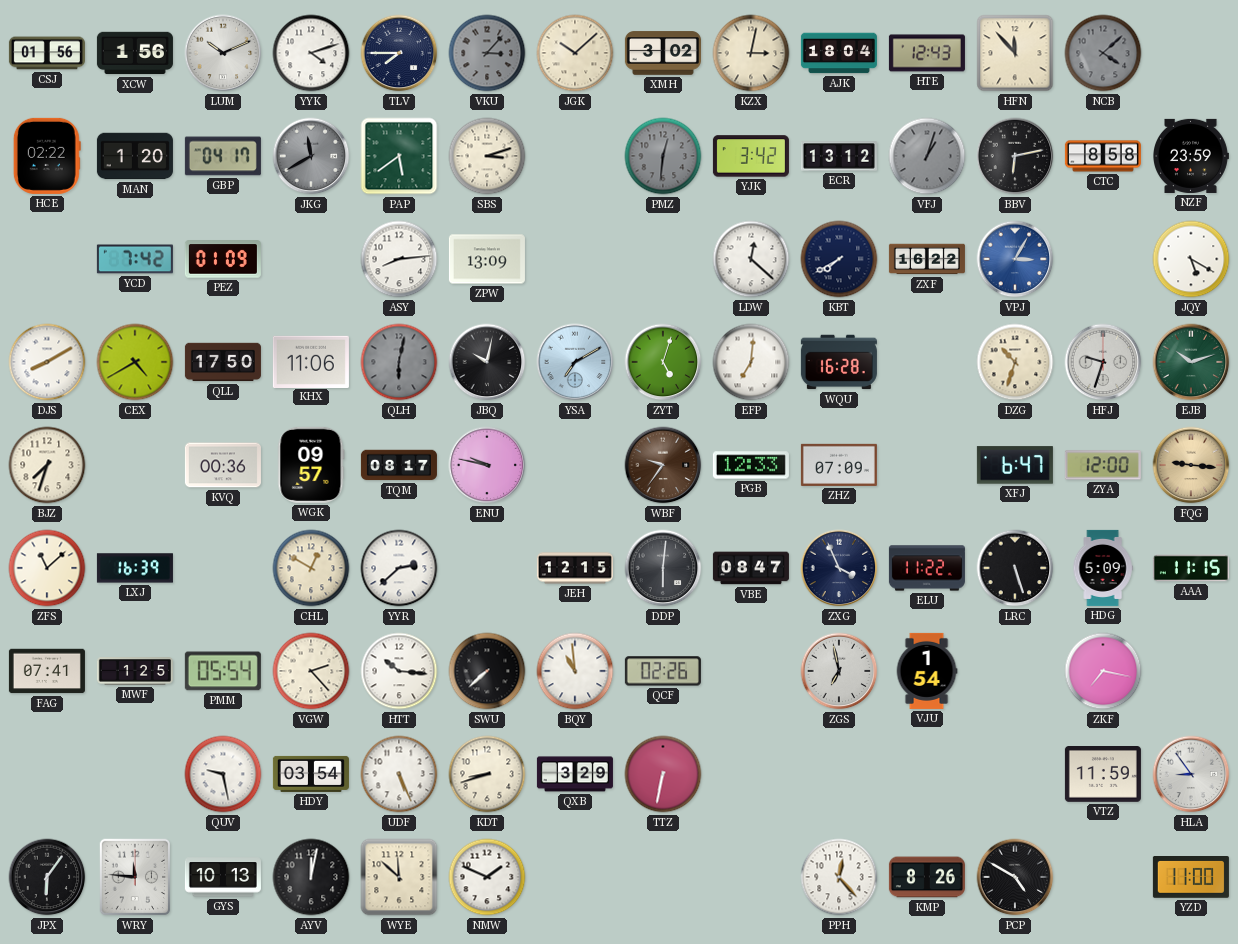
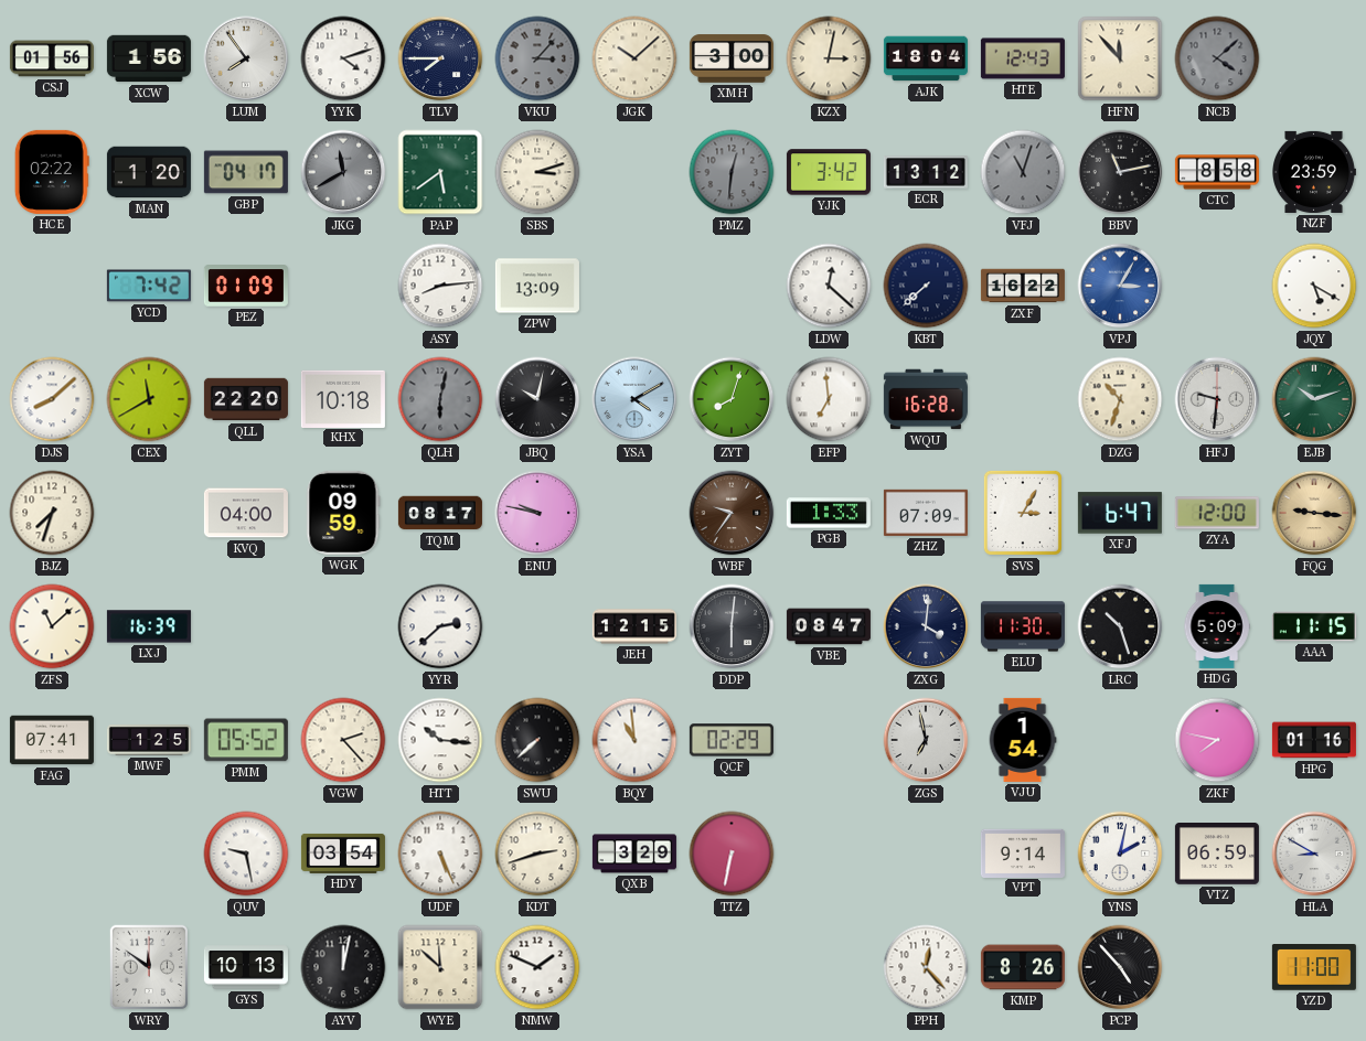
LUM: 10:11 -> 7:54 (246, 58)
XMH: 3:02 -> 3:00 (732, 58)
VFJ: 1:03 -> 11:03 (1023, 172)
BBV: 6:13 -> 11:13 (1120, 172)
KBT: 7:40 -> 7:38 (926, 286)
DJS: 8:10 -> 8:08 (52, 399)
CEX: 4:40 -> 11:40 (149, 399)
QLL: 17:50 -> 22:20 (246, 399)
KHX: 11:06 -> 10:18 (343, 398)
YSA: 7:10 -> 4:10 (634, 399)
ZYT: 5:03 -> 8:03 (732, 399)
EFP: 7:01 -> 6:59 (829, 399)
HFJ: 9:33 -> 9:31 (1217, 399)
KVQ: 00:36 -> 04:00 (246, 513)
WGK: 09:57 -> 09:59 (343, 513)
PGB: 12:33 -> 1:33 (829, 513)
SVS: none -> 3:05 (1023, 513)
CHL: 12:50 -> none (311, 568)
ZXG: 3:56 -> 4:01 (926, 626)
ELU: 11:22 -> 11:30 (1023, 626)
LRC: 5:27 -> 10:27 (1120, 626)
PMM: 05:54 -> 05:52 (246, 740)
QCF: 02:26 -> 02:29 (732, 740)
ZKF: 7:17 -> 7:47 (1217, 740)
HPG: none -> 01:16 (1314, 740)
KDT: 8:42 -> 2:42 (537, 854)
VPT: none -> 9:14 (1023, 852)
YNS: none -> 2:02 (1120, 854)
VTZ: 11:59 -> 06:59 (1217, 855)
HLA: 8:54 -> 8:50 (1314, 854)
JPX: 6:06 -> none (47, 877)
WRY: 11:46 -> 11:51 (149, 967)
PCP: 4:50 -> 4:53 (1120, 967)
